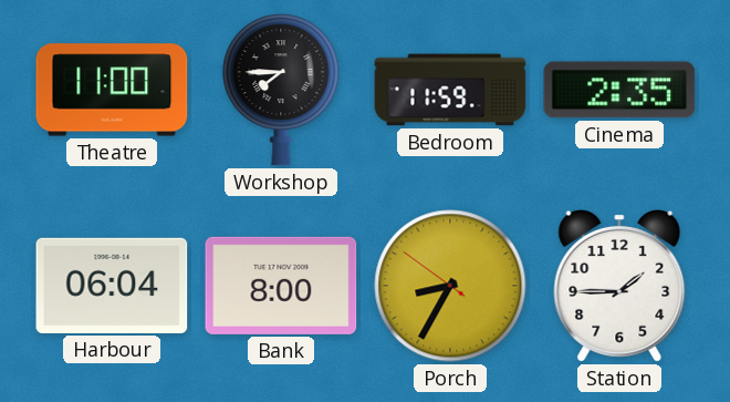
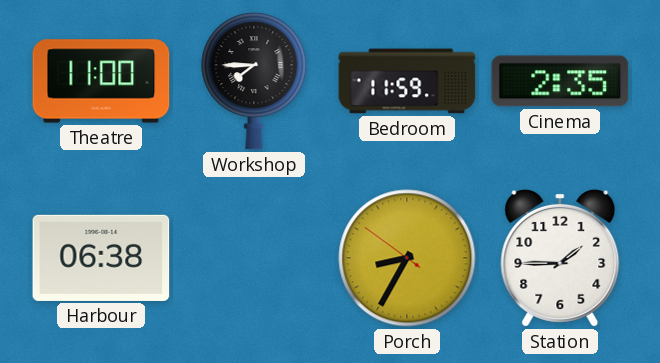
Harbour: 06:04 -> 06:38 (101, 258)
Bank: 8:00 -> none (281, 286)
